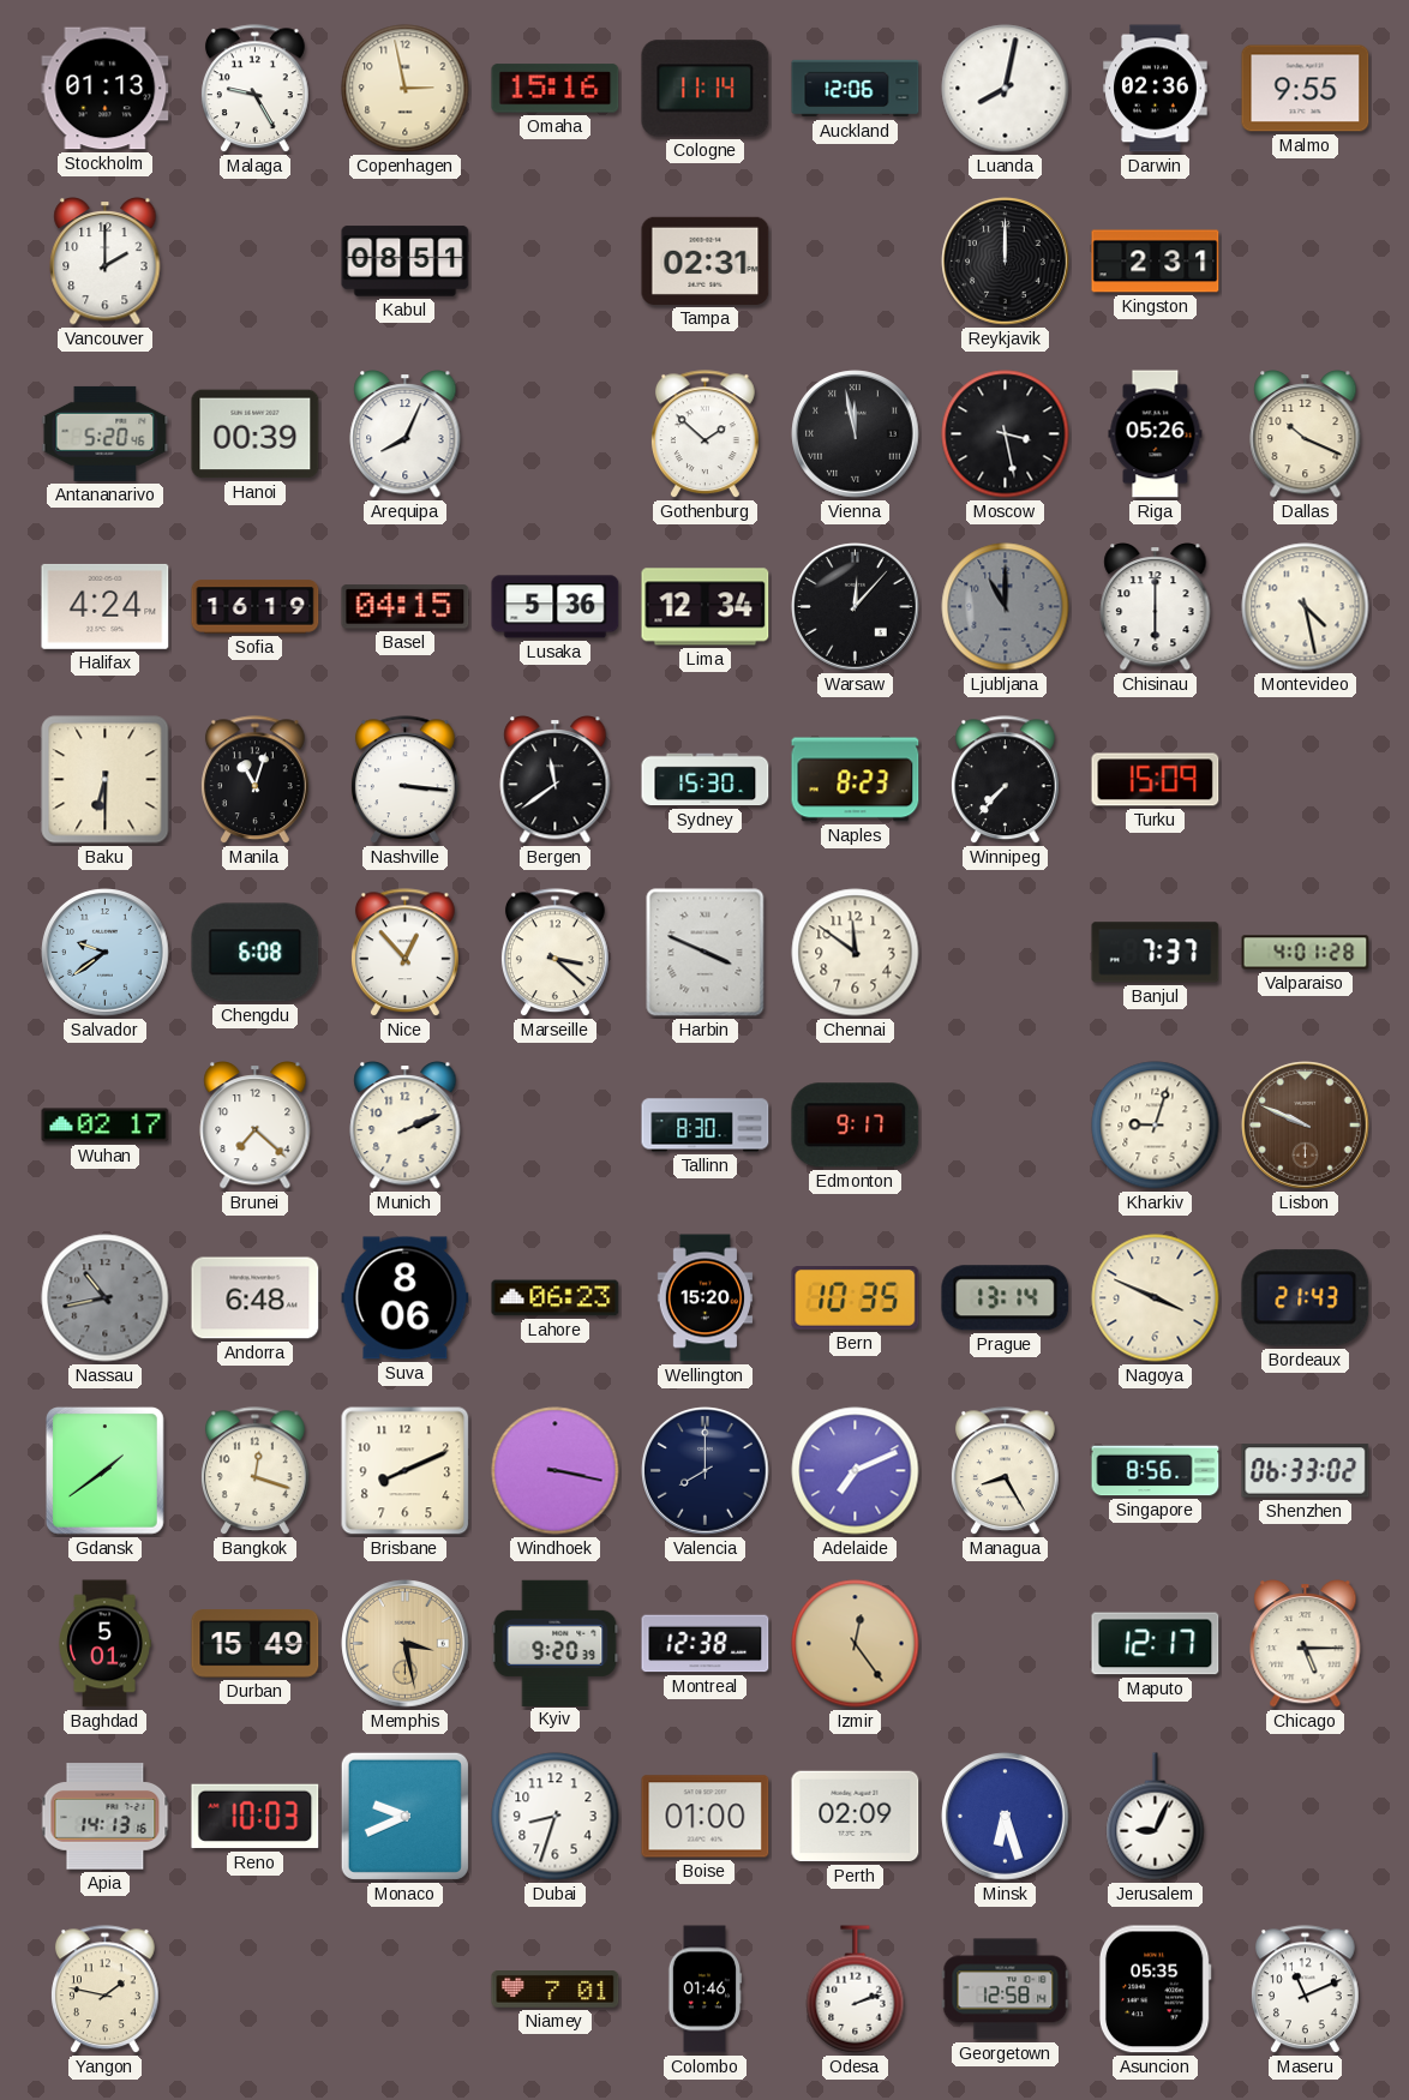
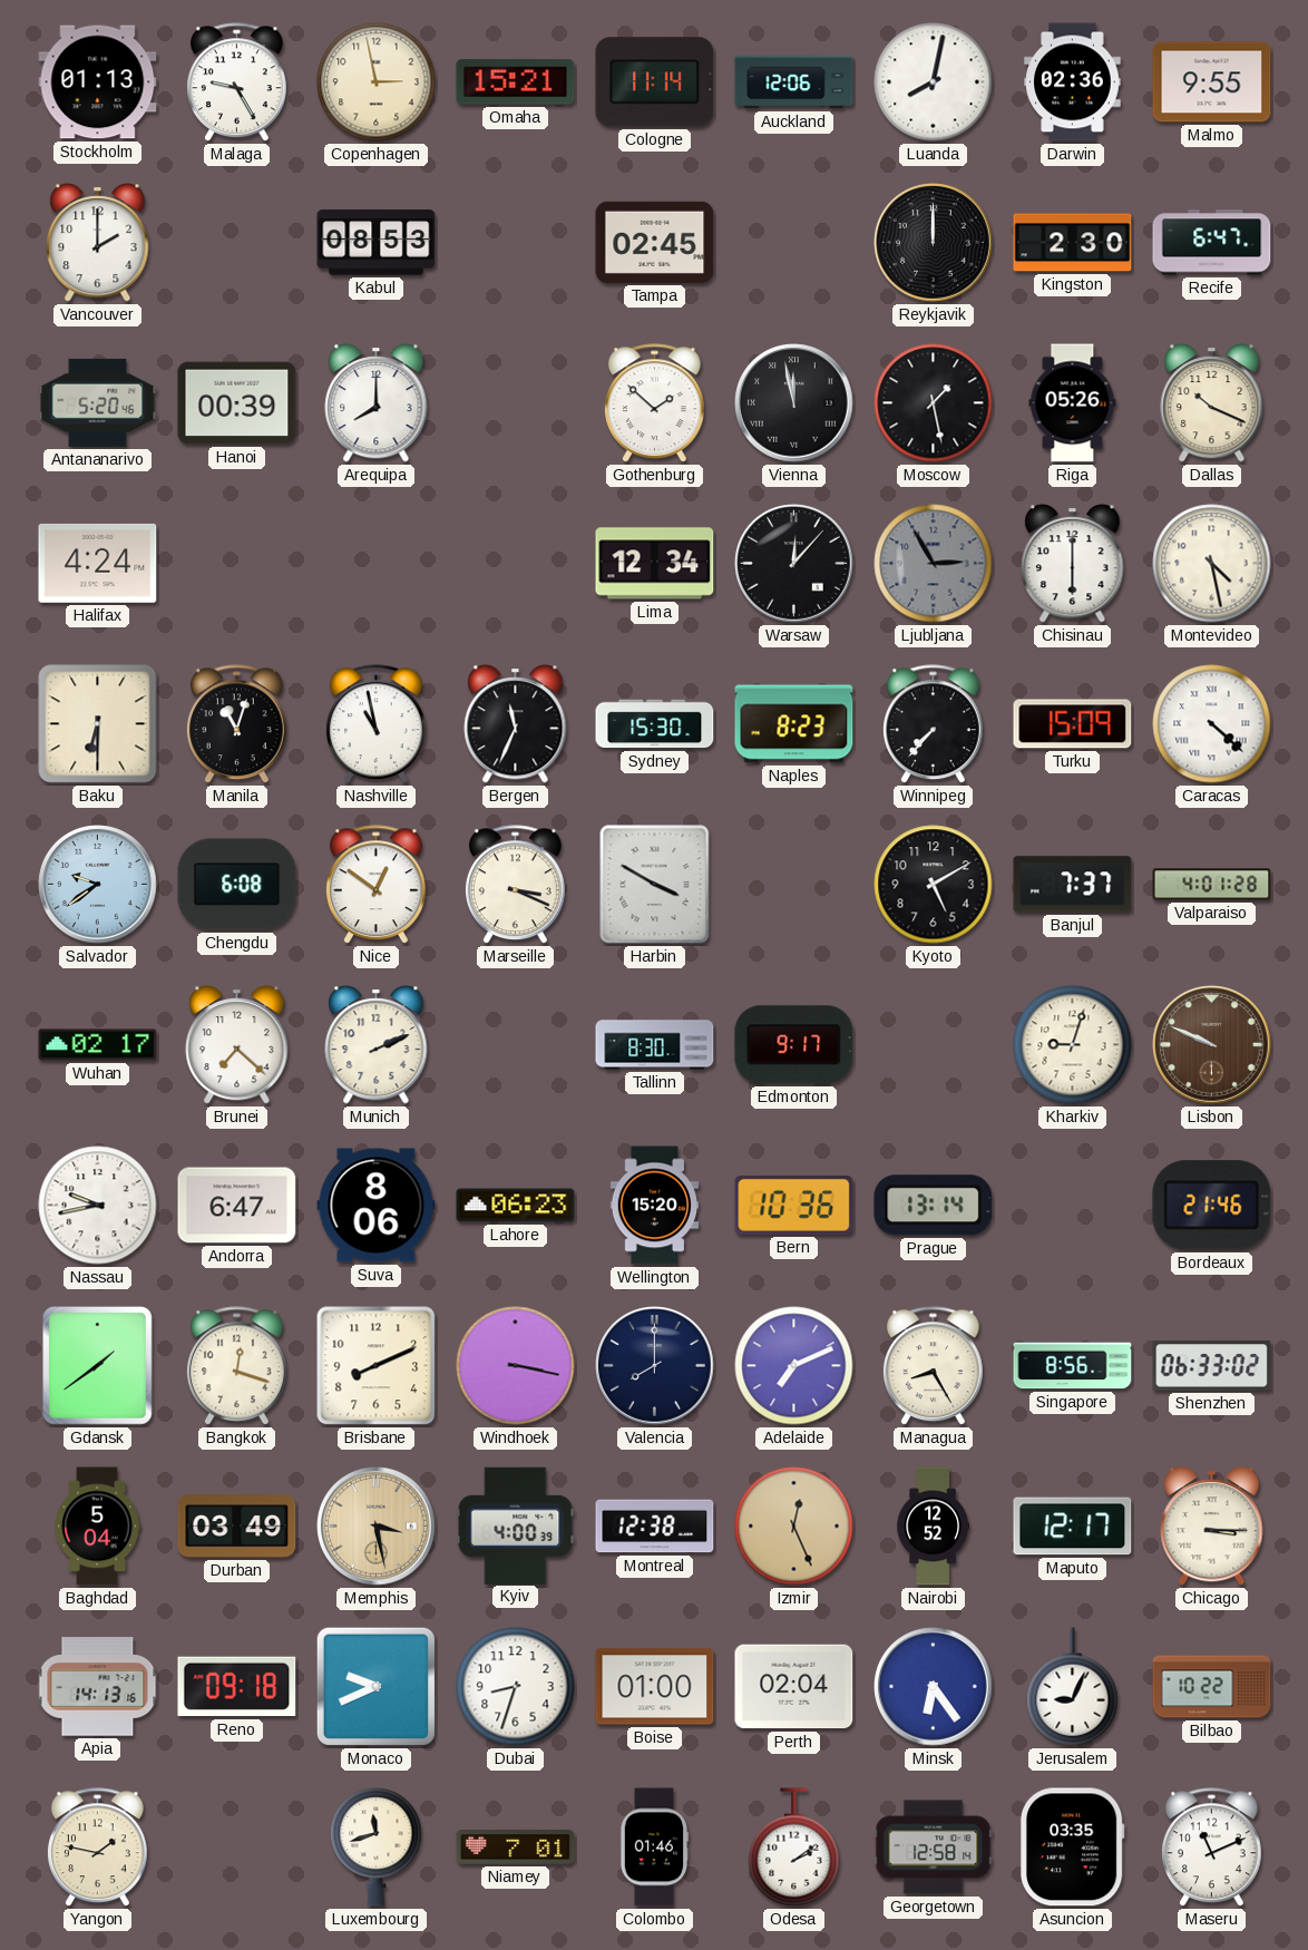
Omaha: 15:16 -> 15:21 (516, 82)
Kabul: 08:51 -> 08:53 (377, 243)
Tampa: 02:31 -> 02:45 (655, 242)
Kingston: 2:31 -> 2:30 (1073, 243)
Recife: none -> 6:47 (1212, 243)
Arequipa: 8:04 -> 8:00 (377, 403)
Moscow: 3:28 -> 1:28 (934, 403)
Sofia: 16:19 -> none (256, 607)
Basel: 04:15 -> none (406, 607)
Lusaka: 5:36 -> none (556, 607)
Ljubljana: 11:00 -> 2:55 (934, 564)
Nashville: 3:16 -> 10:58 (375, 724)
Bergen: 11:39 -> 11:34 (516, 724)
Caracas: none -> 4:22 (1212, 724)
Nice: 12:53 -> 12:51 (375, 885)
Marseille: 3:22 -> 3:19 (515, 885)
Harbin: 3:49 -> 3:50 (655, 885)
Chennai: 11:51 -> none (856, 953)
Kyoto: none -> 5:10 (934, 885)
Nassau: 10:43 -> 9:43 (98, 1206)
Nassau dial: grey -> white (98, 1206)
Andorra: 6:48 -> 6:47 (237, 1206)
Bern: 10:35 -> 10:36 (794, 1206)
Nagoya: 3:49 -> none (1156, 1298)
Bordeaux: 21:43 -> 21:46 (1212, 1206)
Baghdad: 5:01 -> 5:04 (97, 1527)
Durban: 15:49 -> 03:49 (237, 1527)
Kyiv: 9:20 -> 4:00 (516, 1525)
Izmir: 12:24 -> 12:26 (794, 1527)
Nairobi: none -> 12:52 (933, 1527)
Chicago: 5:15 -> 3:15 (1212, 1527)
Reno: 10:03 -> 09:18 (237, 1687)
Perth: 02:09 -> 02:04 (794, 1687)
Minsk: 6:27 -> 6:24 (934, 1687)
Bilbao: none -> 10:22 (1212, 1687)
Luxembourg: none -> 11:42 (377, 1846)
Odesa: 2:12 -> 2:09 (794, 1847)
Asuncion: 05:35 -> 03:35 (1072, 1847)
